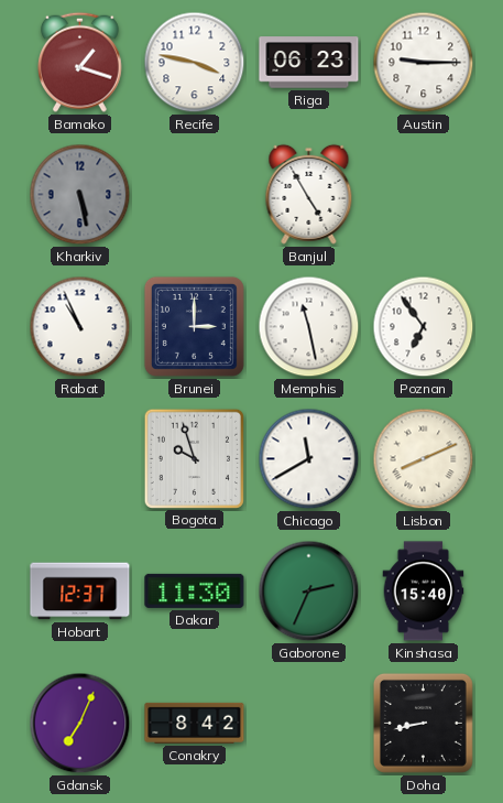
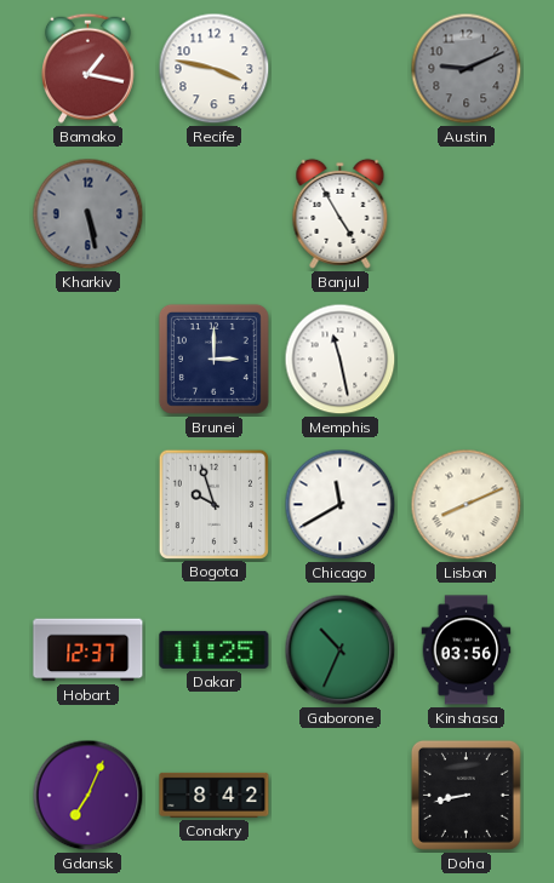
Bamako: 1:18 -> 1:17 (88, 68)
Riga: 06:23 -> none (309, 63)
Austin: 9:15 -> 9:11 (467, 69)
Austin dial: white -> grey (467, 69)
Rabat: 10:56 -> none (80, 327)
Poznan: 6:54 -> none (424, 327)
Dakar: 11:30 -> 11:25 (215, 649)
Gaborone: 2:34 -> 10:34 (341, 650)
Kinshasa: 15:40 -> 03:56 (467, 650)
